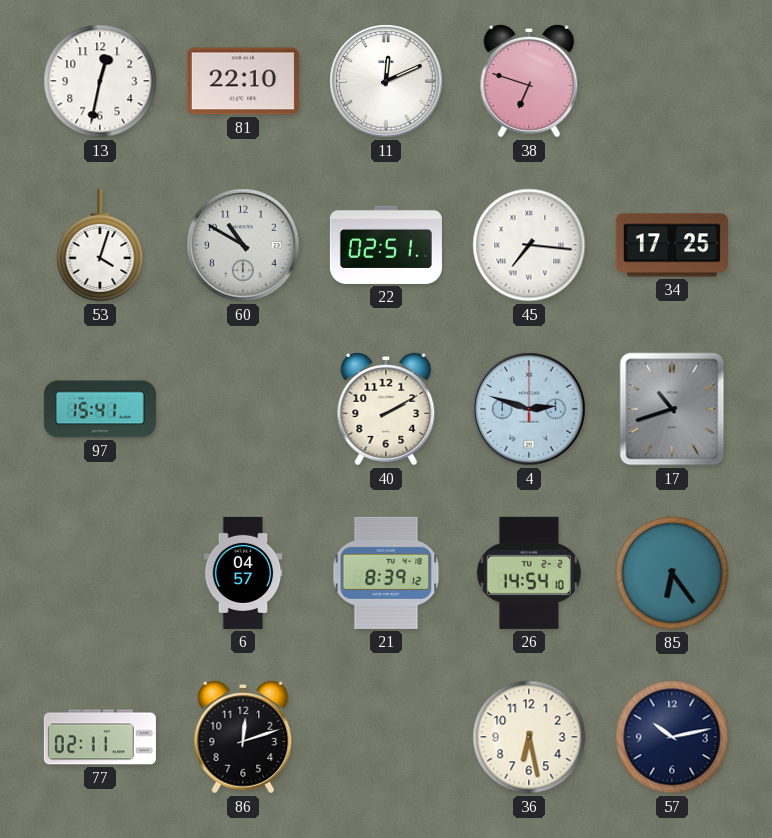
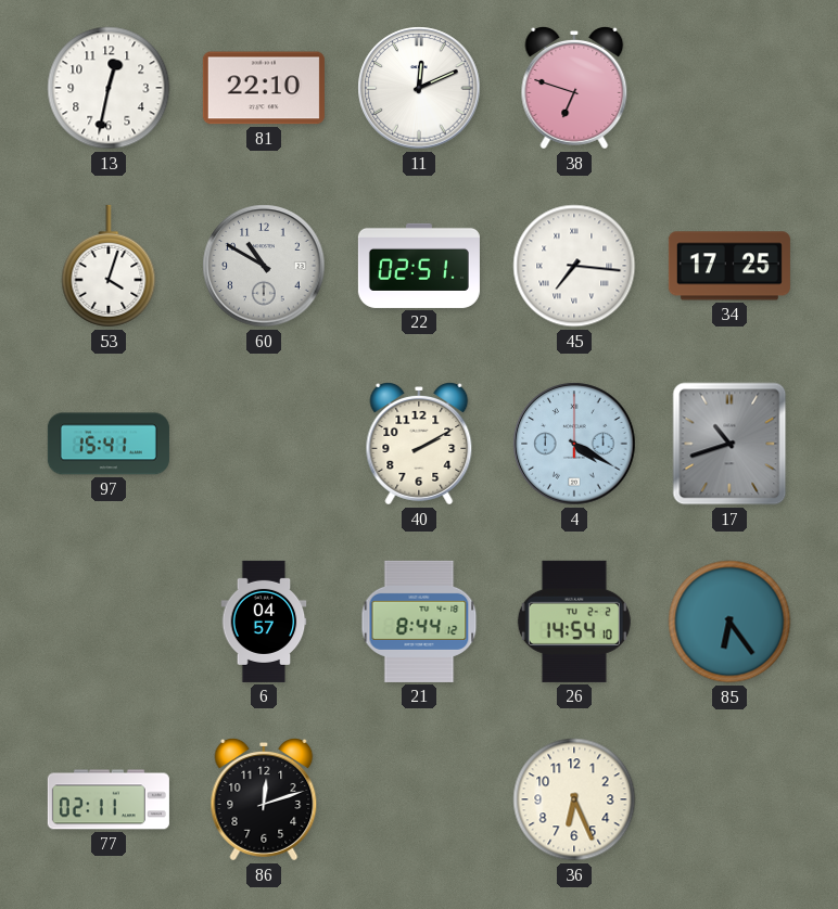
4: 2:48 -> 4:20 (574, 444)
21: 8:39 -> 8:44 (419, 622)
36: 6:28 -> 6:26 (574, 799)
57: 10:13 -> none (672, 737)
